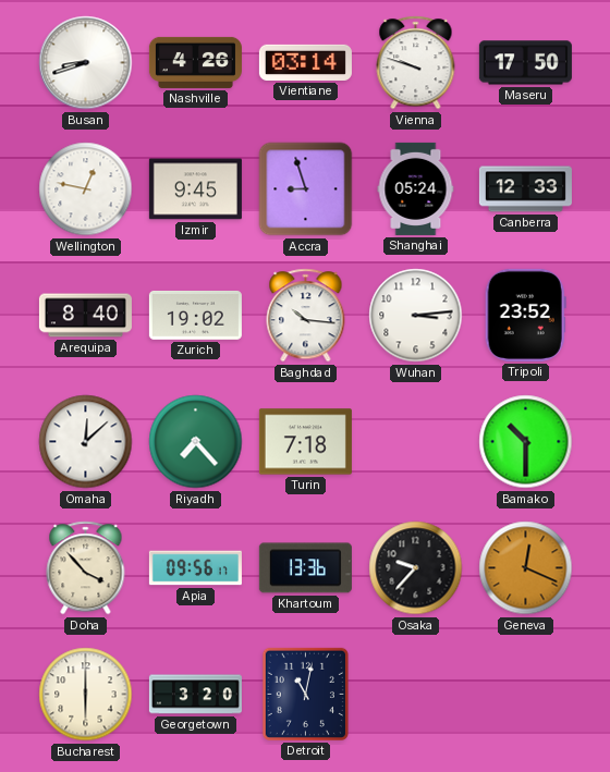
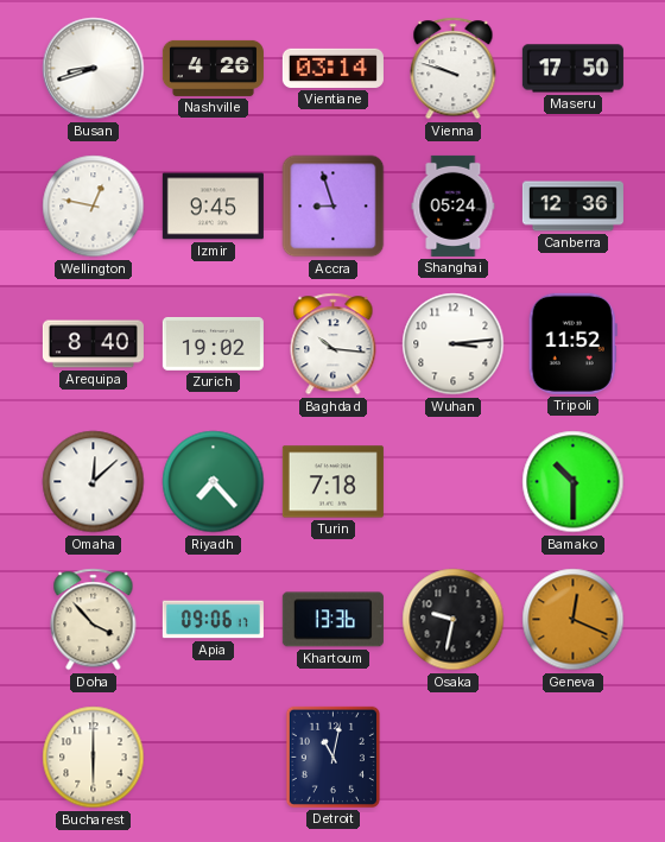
Canberra: 12:33 -> 12:36 (572, 207)
Tripoli: 23:52 -> 11:52 (572, 343)
Apia: 09:56 -> 09:06 (213, 620)
Osaka: 9:37 -> 9:32 (454, 620)
Georgetown: 3:20 -> none (195, 695)
